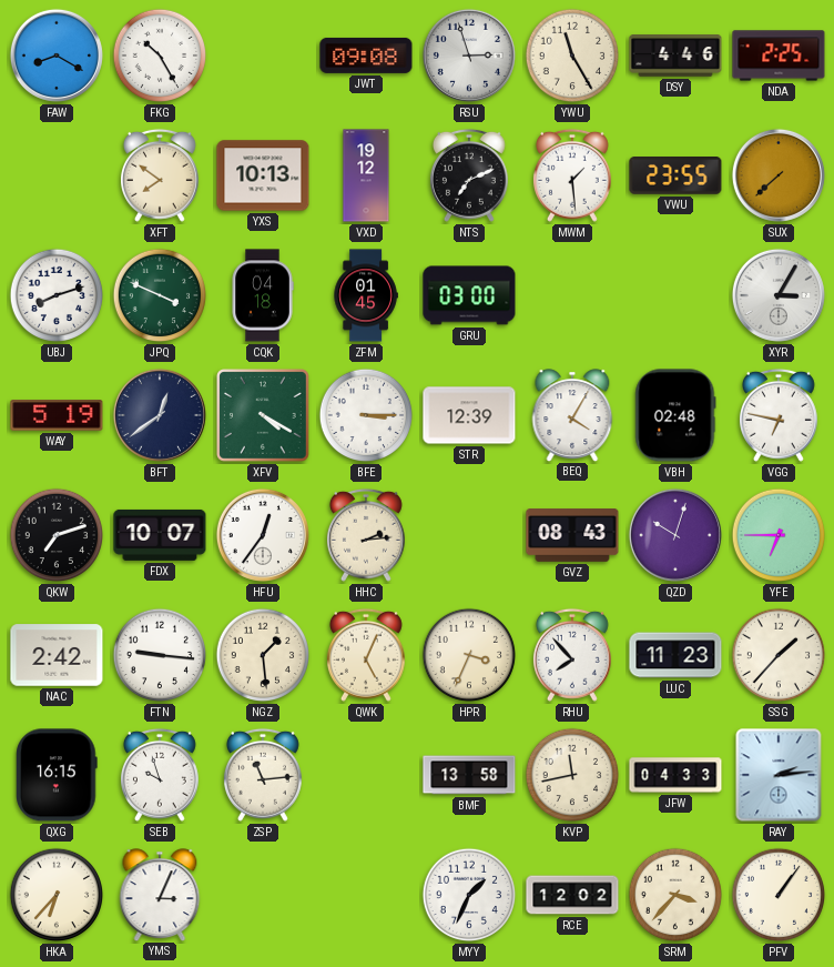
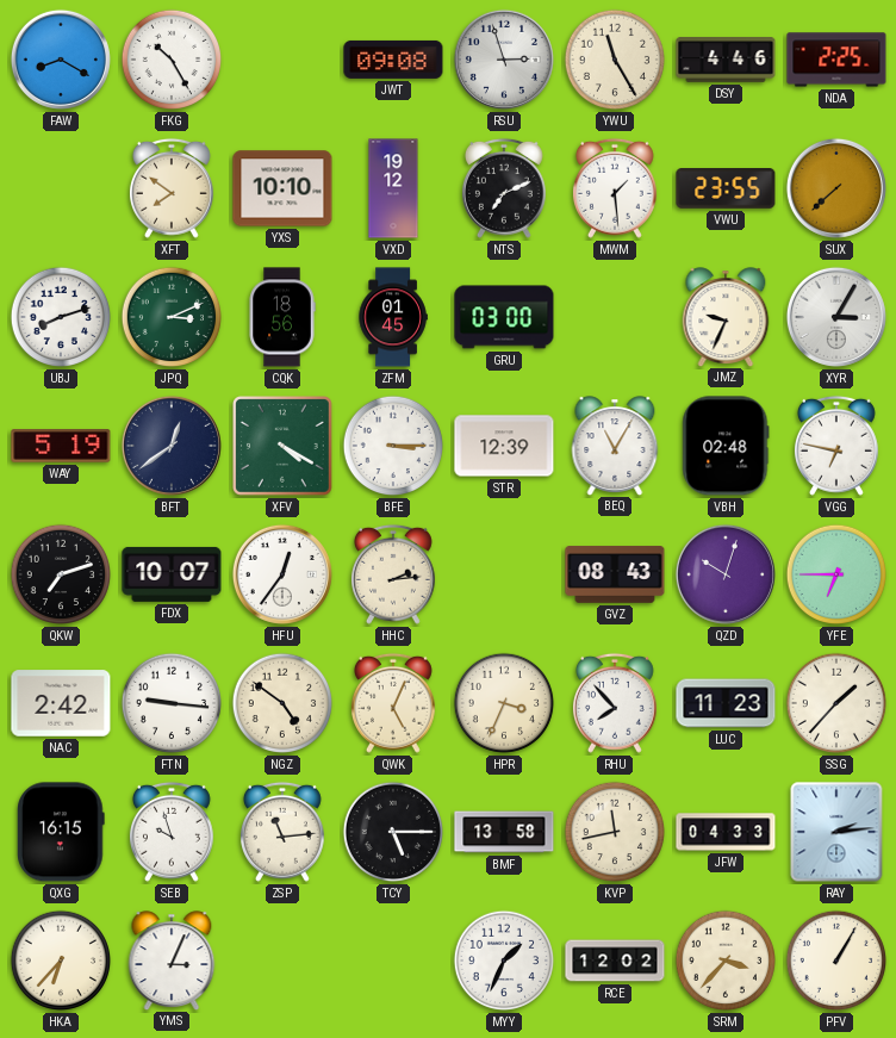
YXS: 10:13 -> 10:10 (282, 188)
JPQ: 3:49 -> 3:11 (172, 317)
CQK: 04:18 -> 18:56 (282, 317)
JMZ: none -> 9:34 (726, 317)
BEQ: 4:05 -> 11:05 (615, 446)
NGZ: 1:29 -> 4:51 (282, 703)
TCY: none -> 5:15 (393, 832)
PFV: 1:06 -> 1:05 (836, 961)
